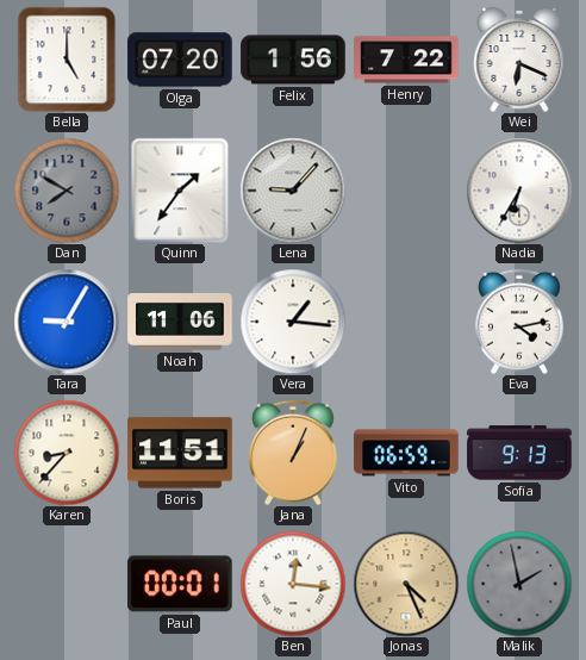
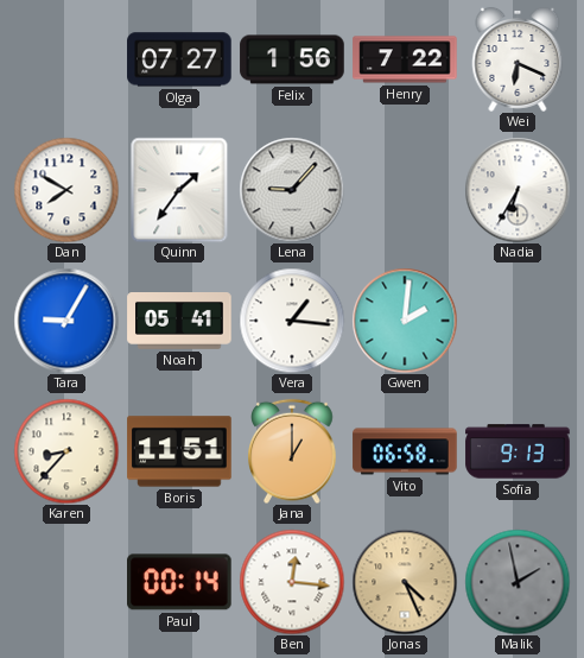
Bella: 5:00 -> none (67, 60)
Olga: 07:20 -> 07:27 (179, 59)
Dan dial: grey -> white (66, 190)
Noah: 11:06 -> 05:41 (179, 322)
Gwen: none -> 2:01 (405, 321)
Eva: 4:13 -> none (520, 322)
Jana: 1:04 -> 1:00 (293, 451)
Vito: 06:59 -> 06:58 (405, 451)
Paul: 00:01 -> 00:14 (180, 582)
